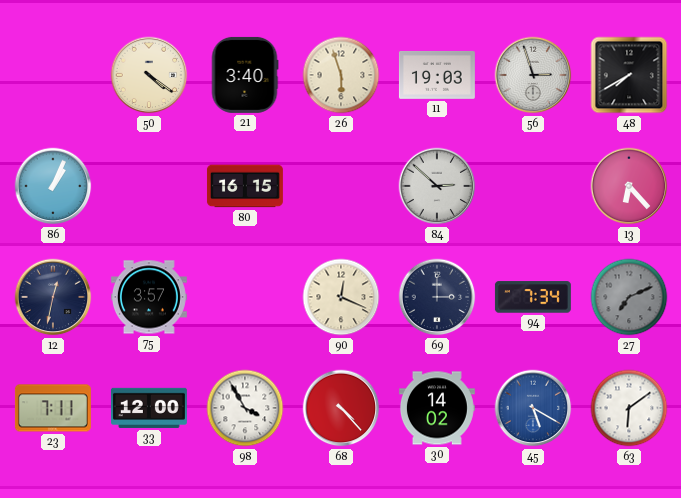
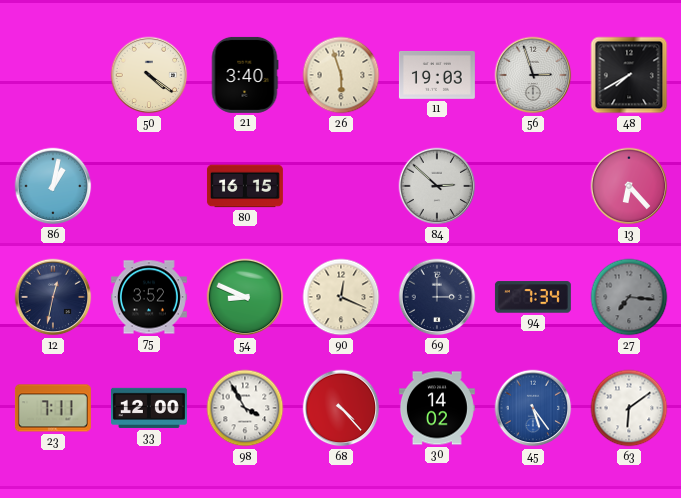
86: 1:04 -> 1:02 (53, 186)
75: 3:57 -> 3:52 (149, 297)
54: none -> 8:49 (245, 297)
27: 7:11 -> 7:16 (629, 297)
45: 5:20 -> 5:24 (533, 408)
